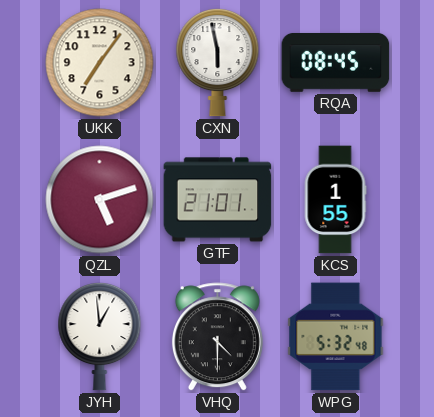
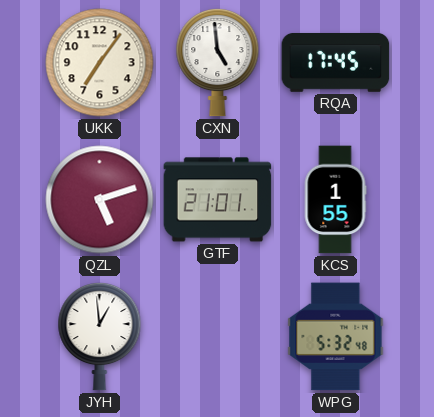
CXN: 5:58 -> 4:59 (218, 62)
RQA: 08:45 -> 17:45 (336, 62)
VHQ: 4:30 -> none (217, 337)
